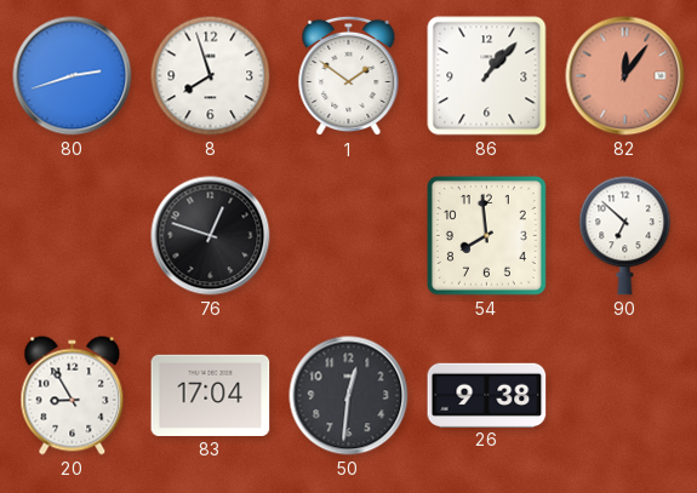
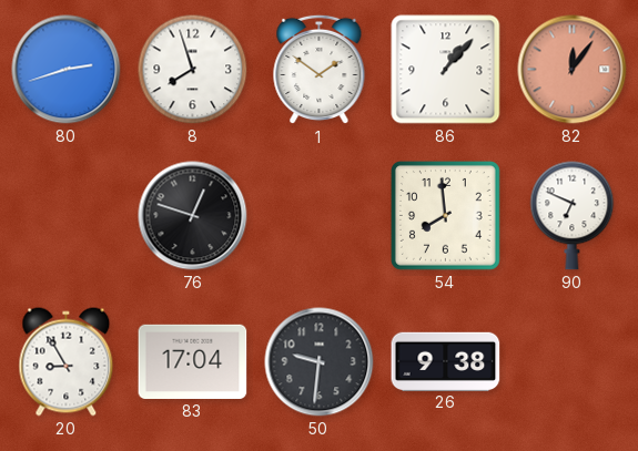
90: 6:52 -> 6:49 (573, 216)
50: 12:31 -> 9:31 (320, 362)
